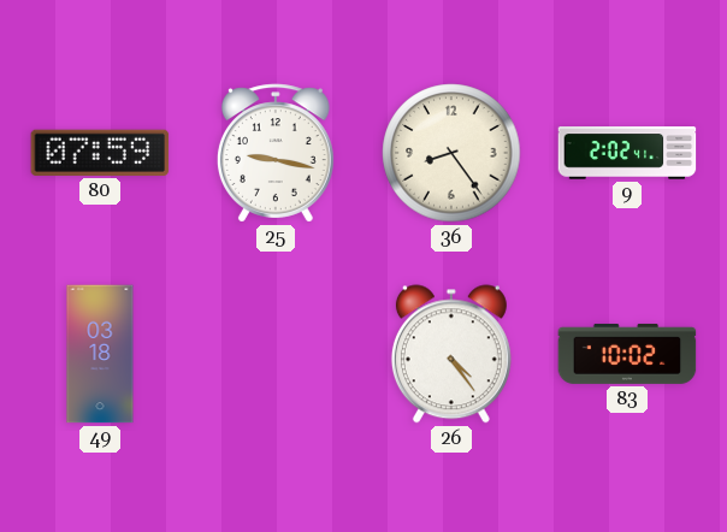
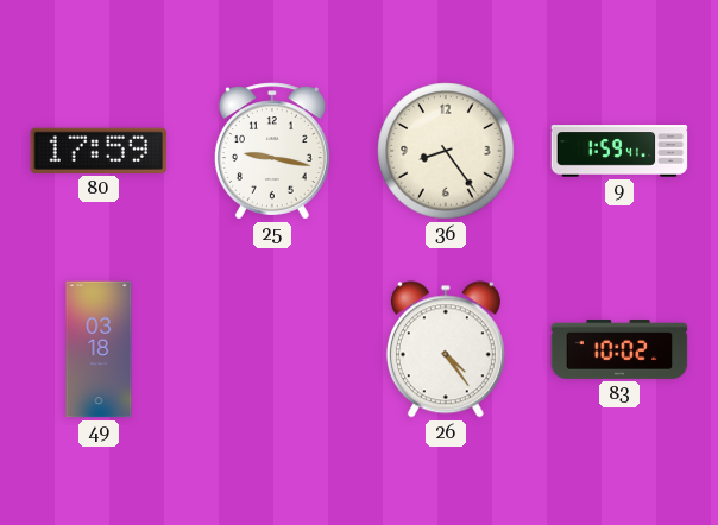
80: 07:59 -> 17:59 (99, 151)
9: 2:02 -> 1:59 (619, 151)
